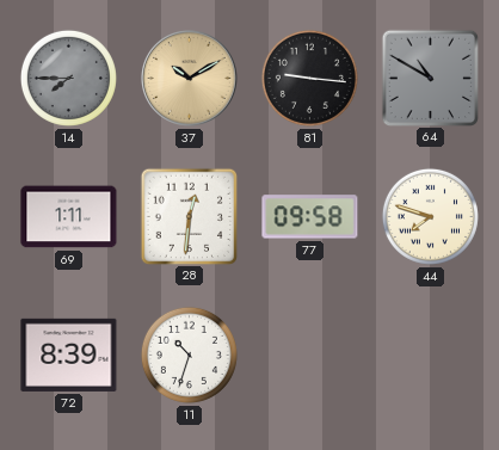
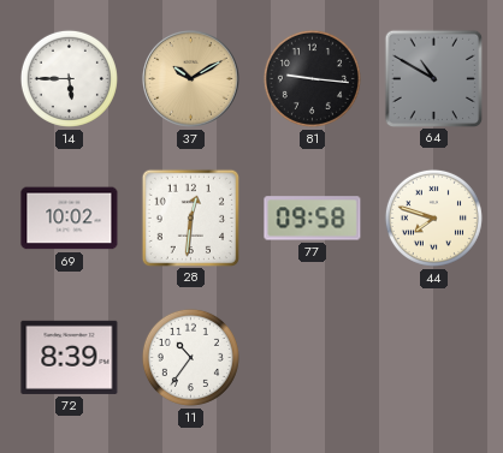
14: 7:45 -> 5:45 (69, 78)
14 dial: grey -> white (69, 78)
69: 1:11 -> 10:02 (70, 219)
11: 10:33 -> 10:36 (190, 357)
